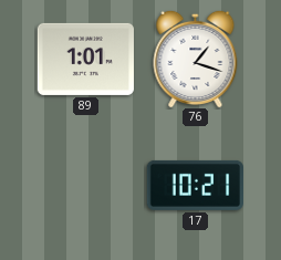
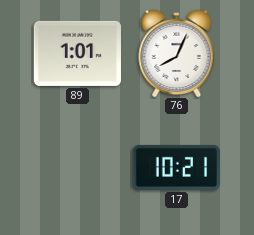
76: 1:18 -> 8:04 (177, 52)
